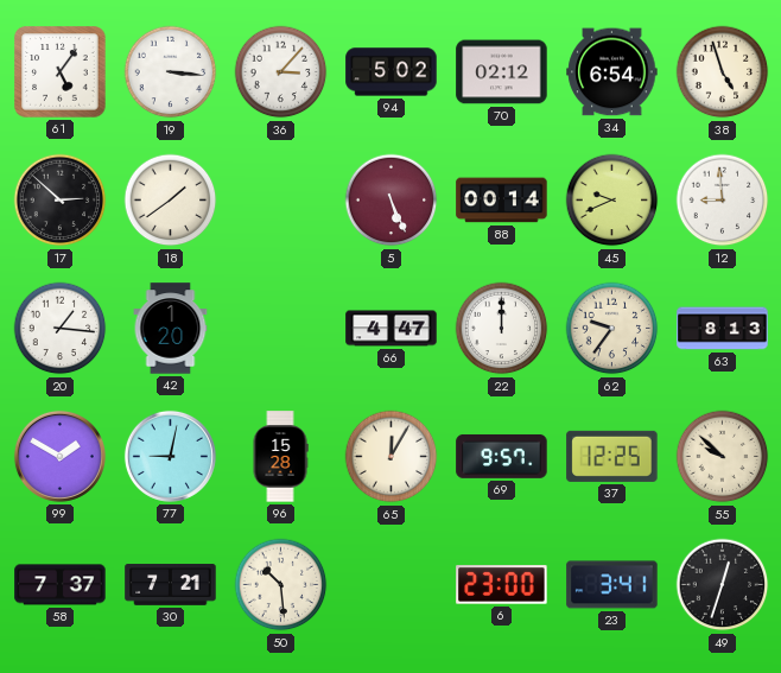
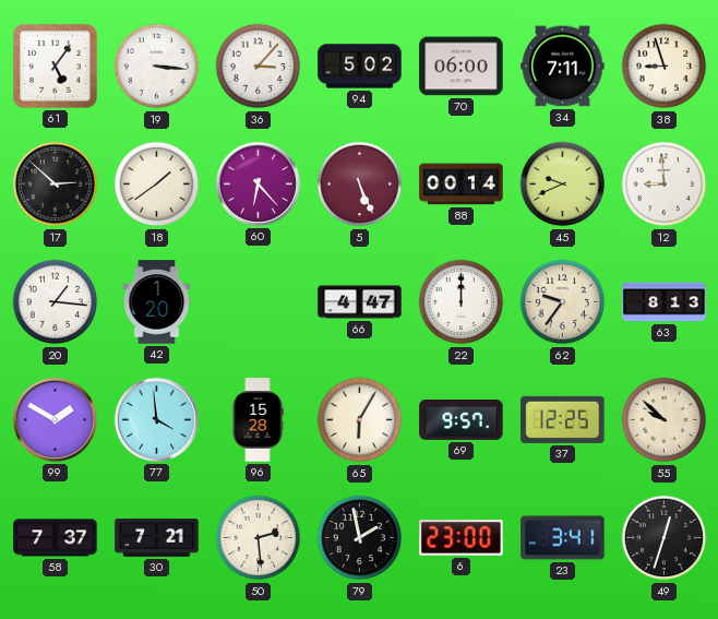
70: 02:12 -> 06:00 (462, 67)
34: 6:54 -> 7:11 (563, 67)
38: 4:57 -> 8:57 (665, 67)
60: none -> 6:23 (258, 183)
77: 9:02 -> 3:59 (156, 419)
65: 12:05 -> 6:05 (360, 420)
50: 10:29 -> 2:29 (259, 538)
79: none -> 1:58 (360, 538)
